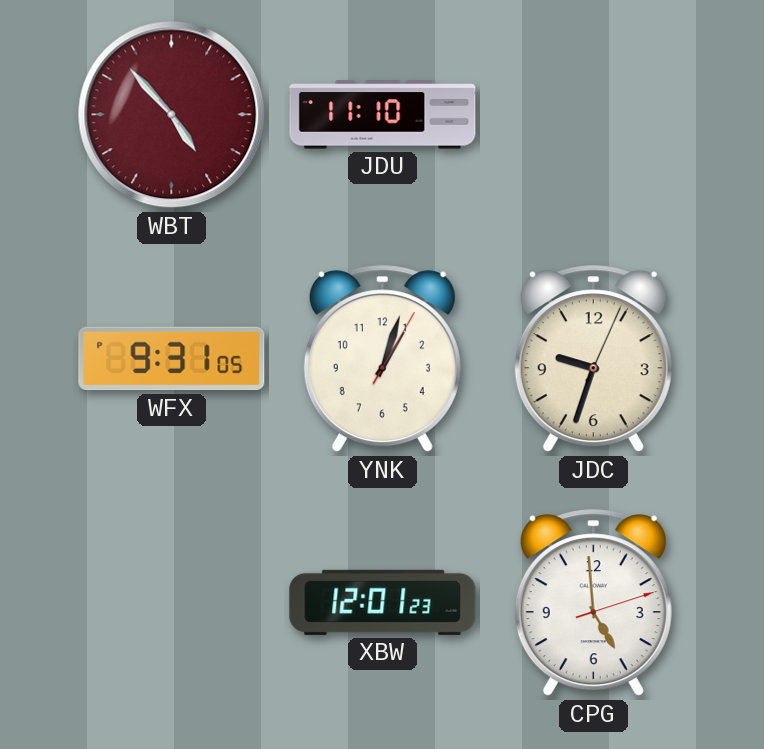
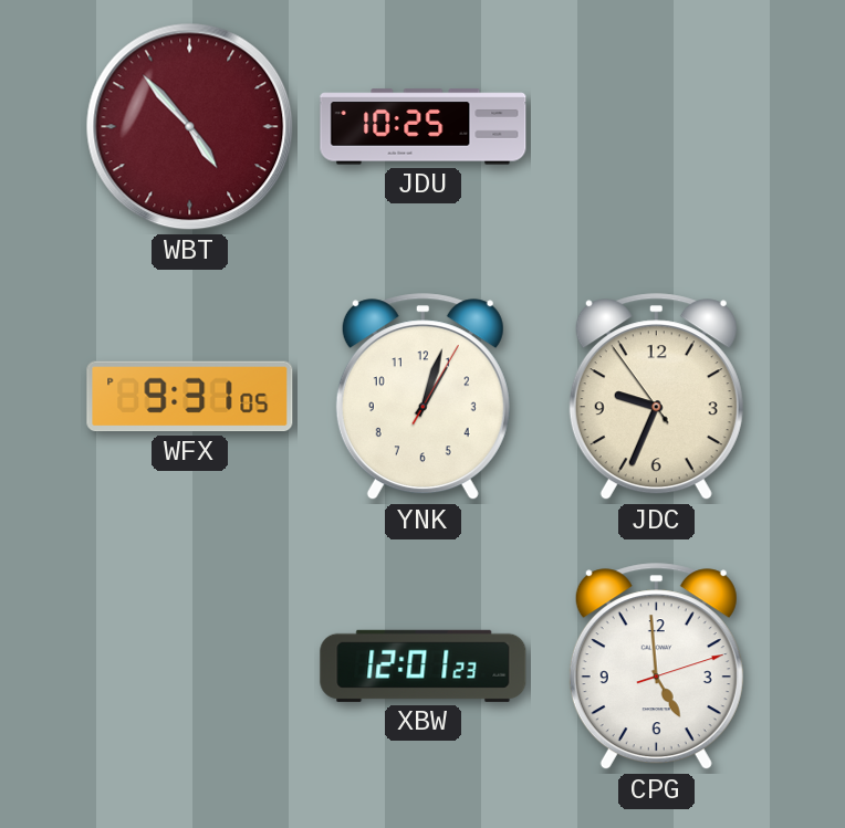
JDU: 11:10 -> 10:25 (424, 127)
JDC: 9:33:04 -> 9:33:54 (656, 397)
